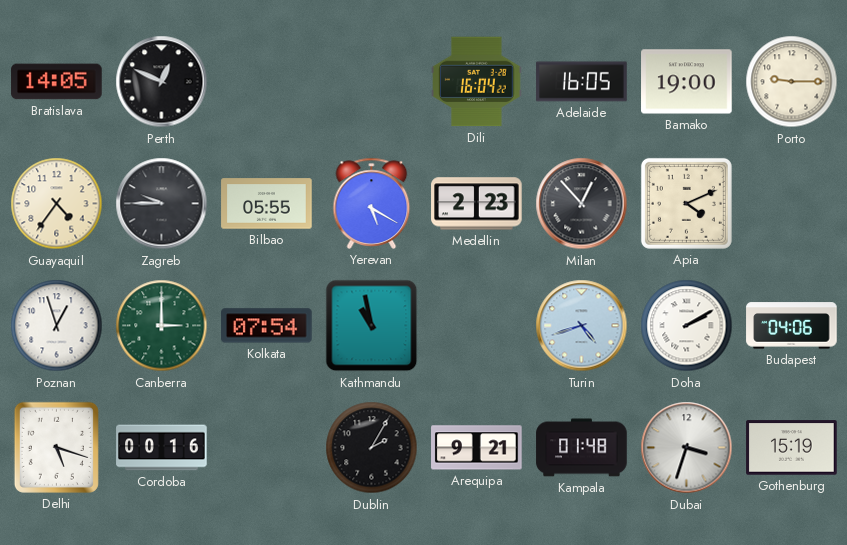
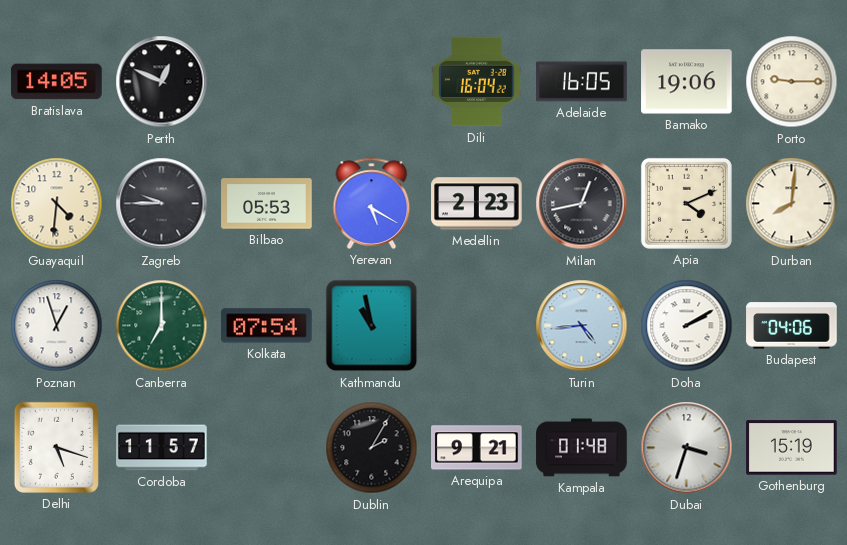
Bamako: 19:00 -> 19:06 (687, 82)
Guayaquil: 4:36 -> 4:31 (57, 204)
Bilbao: 05:55 -> 05:53 (267, 204)
Milan: 12:53 -> 12:43 (582, 204)
Durban: none -> 8:01 (792, 204)
Canberra: 3:00 -> 7:00 (162, 326)
Turin: 4:42 -> 4:44 (582, 326)
Cordoba: 00:16 -> 11:57 (162, 448)
